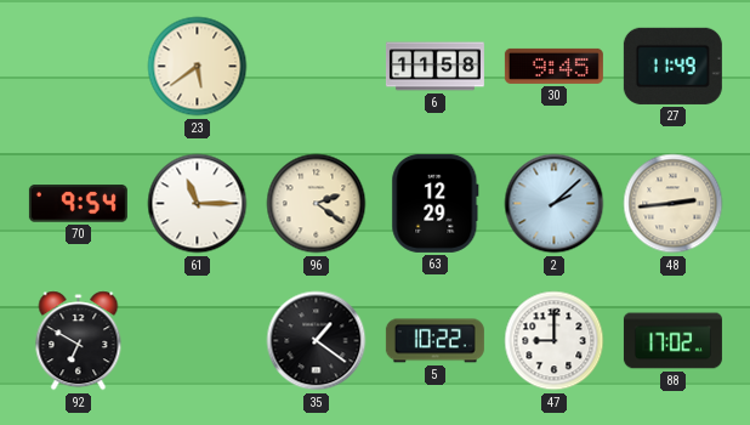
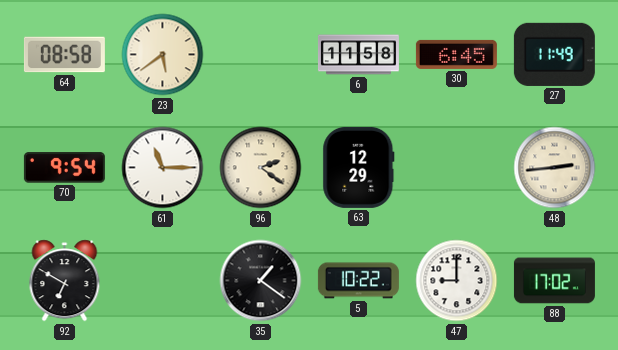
64: none -> 08:58 (64, 55)
30: 9:45 -> 6:45 (456, 54)
2: 2:08 -> none (555, 204)
